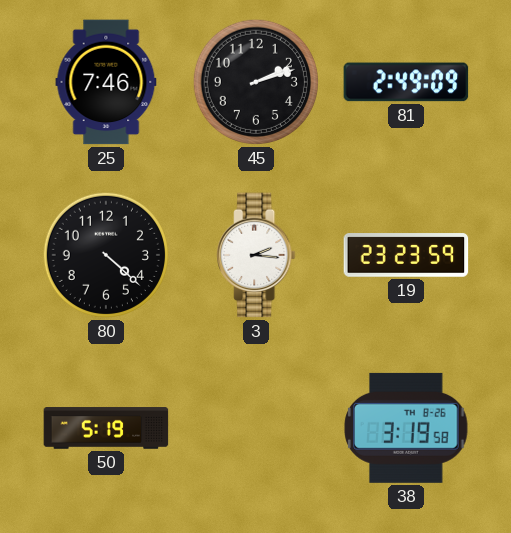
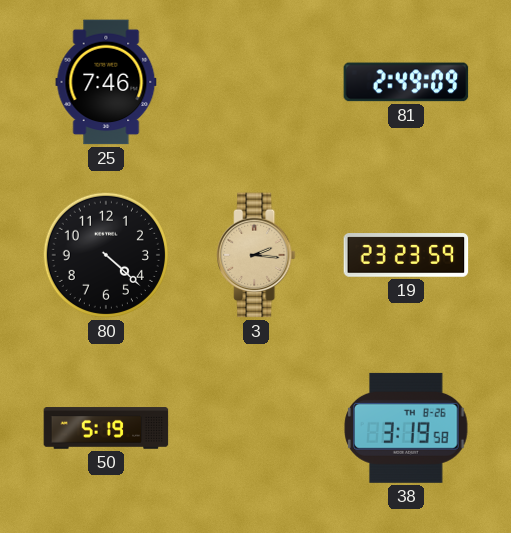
45: 2:12 -> none (256, 82)
3 dial: white -> champagne (256, 255)
